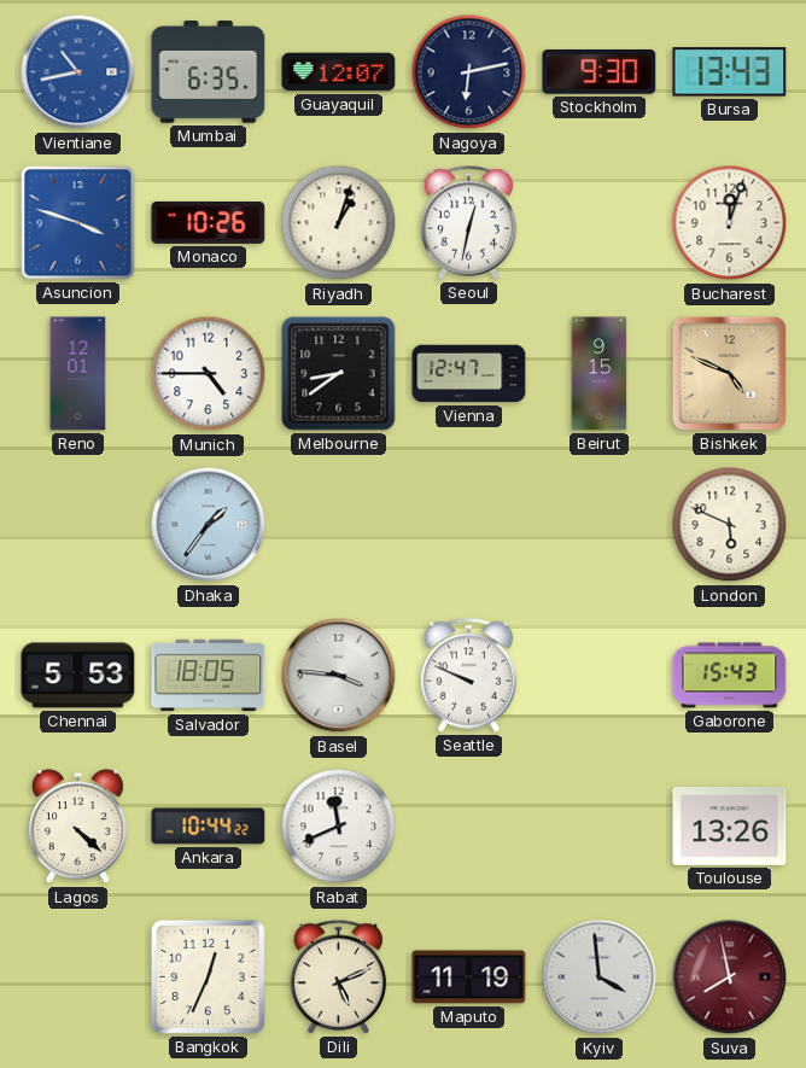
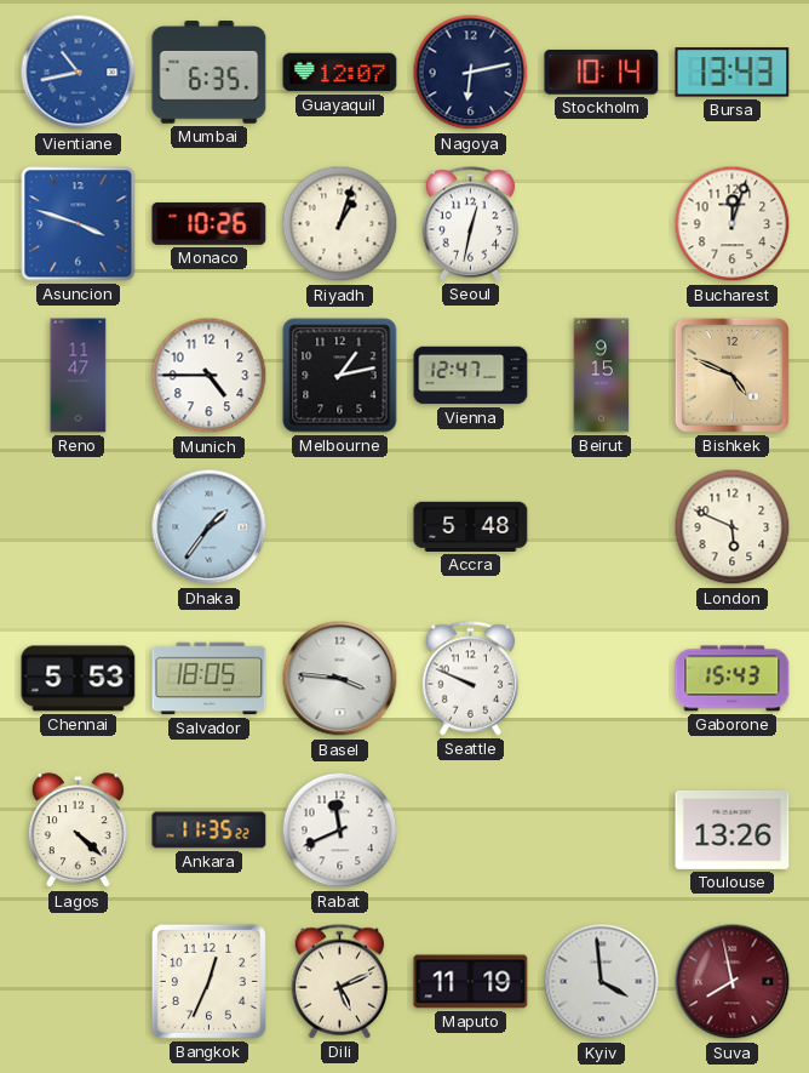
Stockholm: 9:30 -> 10:14 (602, 72)
Reno: 12:01 -> 11:47 (79, 376)
Melbourne: 8:39 -> 1:13 (340, 376)
Accra: none -> 5:48 (471, 526)
Ankara: 10:44 -> 11:35 (210, 831)
